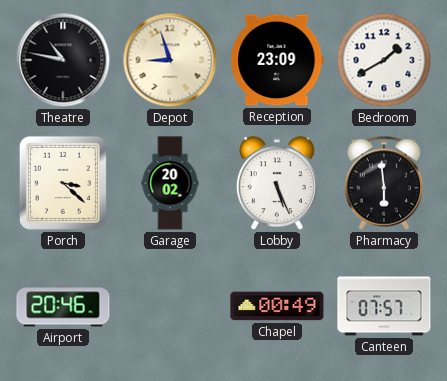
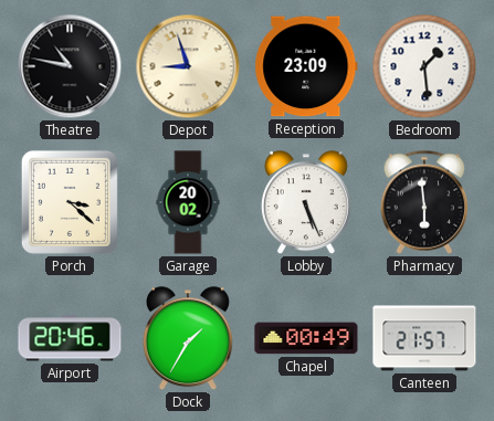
Bedroom: 1:40 -> 1:29 (424, 66)
Dock: none -> 1:35 (188, 339)
Canteen: 07:57 -> 21:57 (424, 338)
